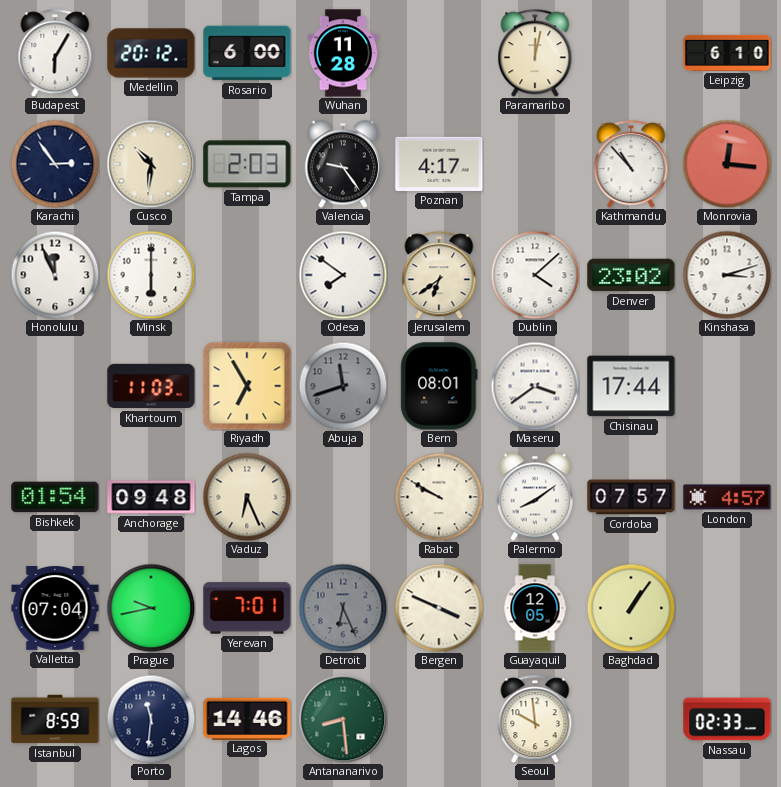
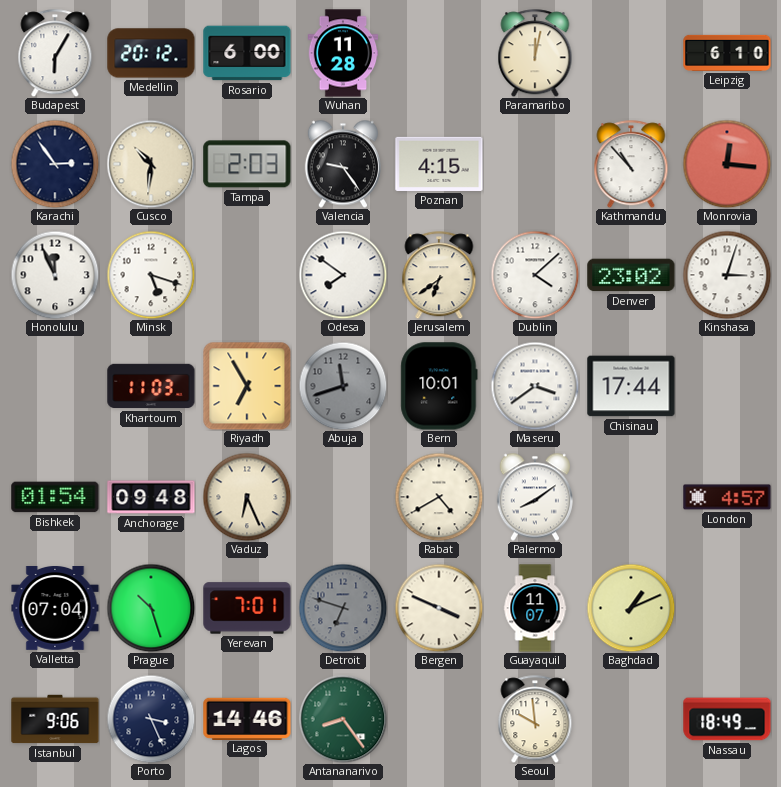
Poznan: 4:17 -> 4:15 (439, 164)
Minsk: 6:00 -> 5:18 (151, 275)
Kinshasa: 3:12 -> 3:03 (727, 275)
Bern: 08:01 -> 10:01 (439, 386)
Rabat: 9:50 -> 4:40 (439, 497)
Cordoba: 07:57 -> none (631, 497)
Prague: 9:43 -> 10:27 (151, 608)
Detroit: 6:26 -> 6:48 (343, 608)
Guayaquil: 12:05 -> 11:07 (535, 608)
Baghdad: 1:06 -> 1:11 (631, 608)
Istanbul: 8:59 -> 9:06 (55, 719)
Porto: 11:31 -> 3:26 (151, 719)
Antananarivo: 8:29 -> 8:24 (343, 719)
Nassau: 02:33 -> 18:49 (727, 719)
